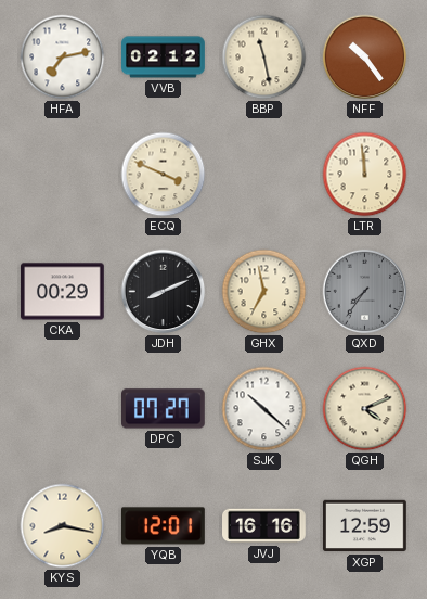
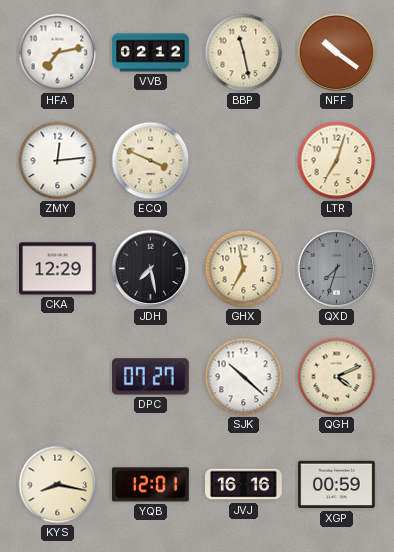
NFF: 10:24 -> 10:21 (337, 53)
ZMY: none -> 12:14 (58, 161)
LTR: 11:59 -> 7:03 (337, 161)
CKA: 00:29 -> 12:29 (58, 269)
JDH: 8:11 -> 7:28 (151, 269)
QXD: 7:36 -> 7:33 (337, 269)
XGP: 12:59 -> 00:59 (337, 485)
